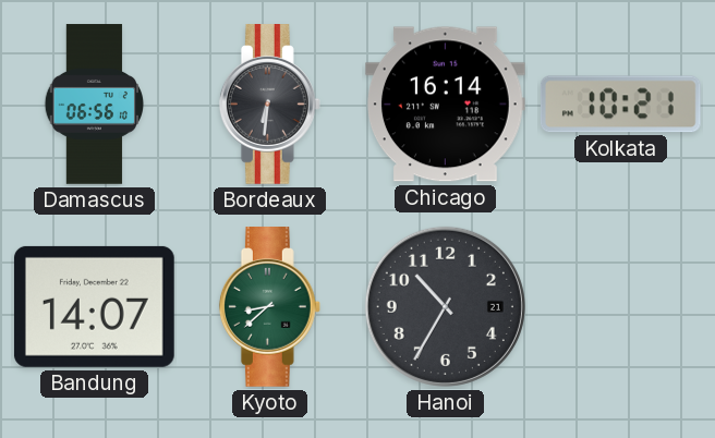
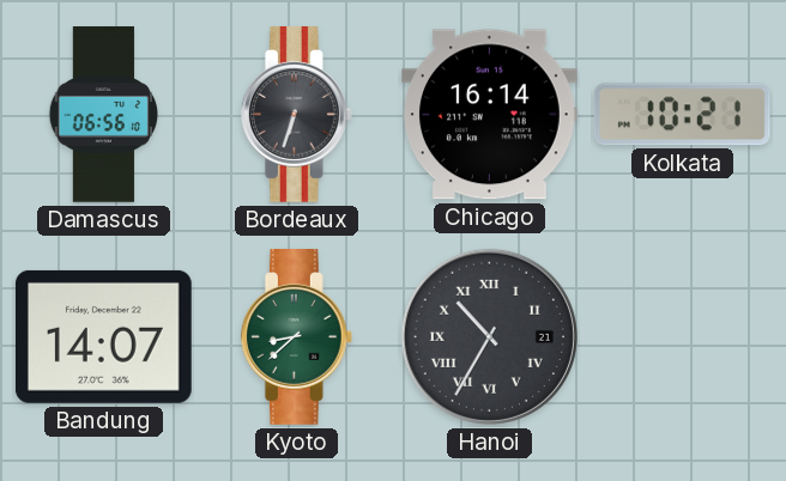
Bordeaux: 6:31 -> 6:33 (296, 115)
Hanoi numerals: Arabic -> Roman (489, 336)
